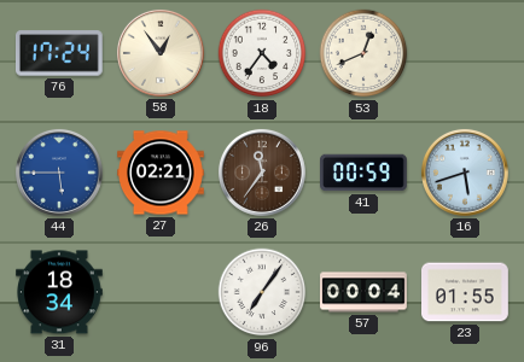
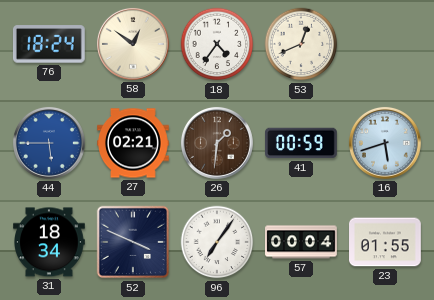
76: 17:24 -> 18:24 (49, 44)
58: 12:54 -> 12:51 (133, 44)
26: 11:36 -> 1:31 (217, 143)
52: none -> 3:49 (133, 242)
